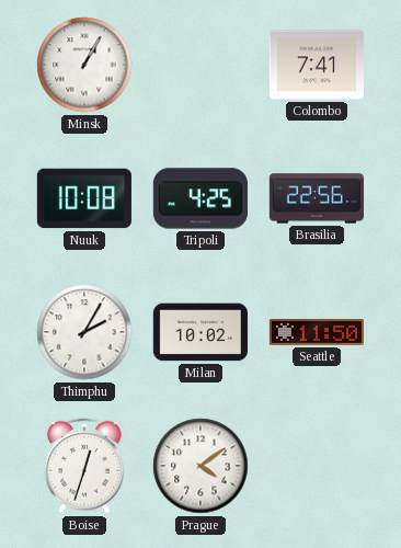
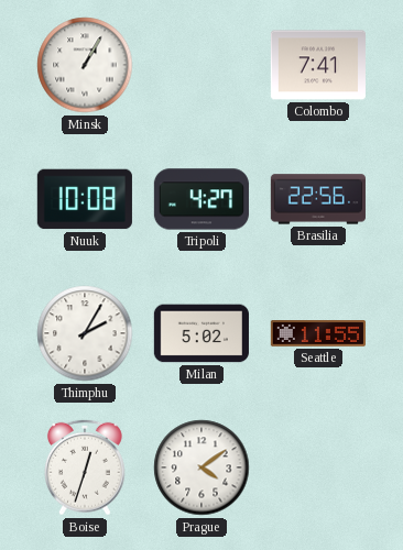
Tripoli: 4:25 -> 4:27 (201, 199)
Milan: 10:02 -> 5:02 (201, 333)
Seattle: 11:50 -> 11:55 (317, 333)
